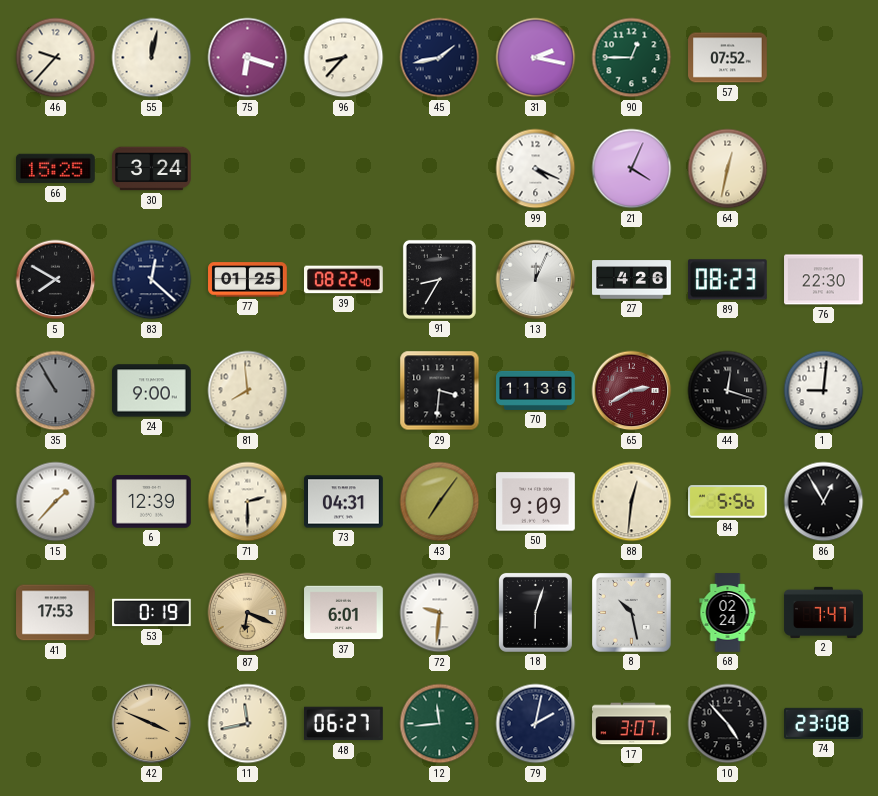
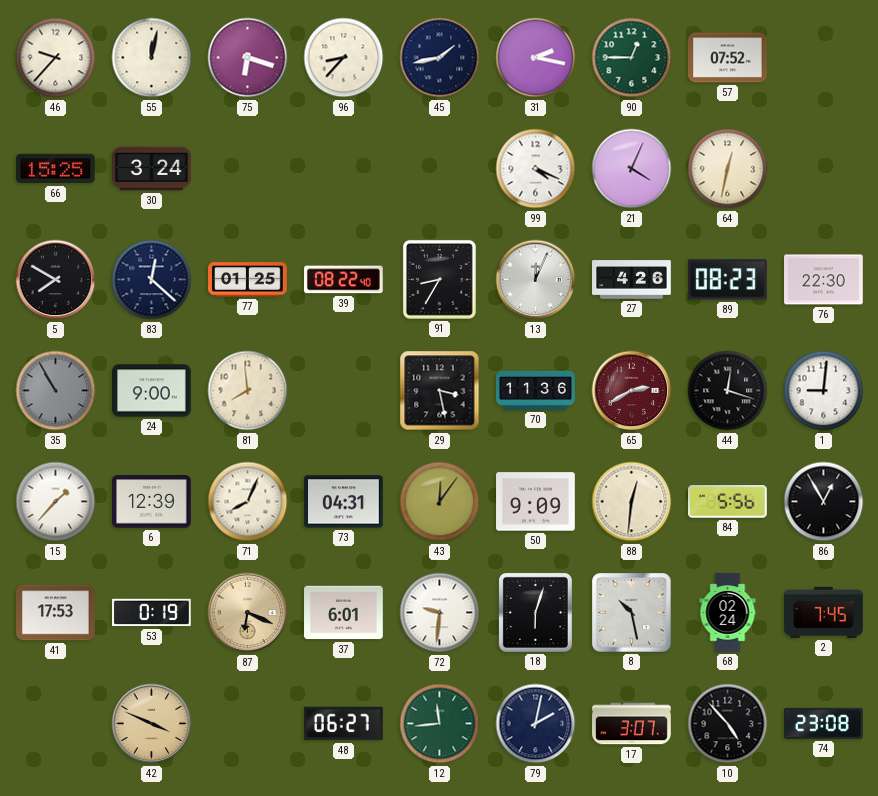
29: 3:31 -> 3:28 (440, 391)
71: 2:30 -> 8:04 (248, 502)
43: 7:06 -> 12:06 (440, 502)
2: 7:47 -> 7:45 (824, 612)
11: 11:43 -> none (248, 724)
